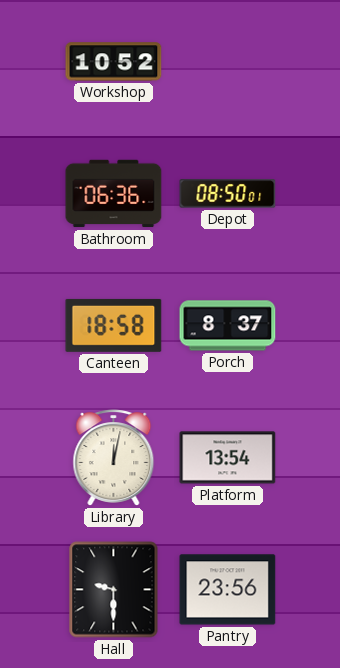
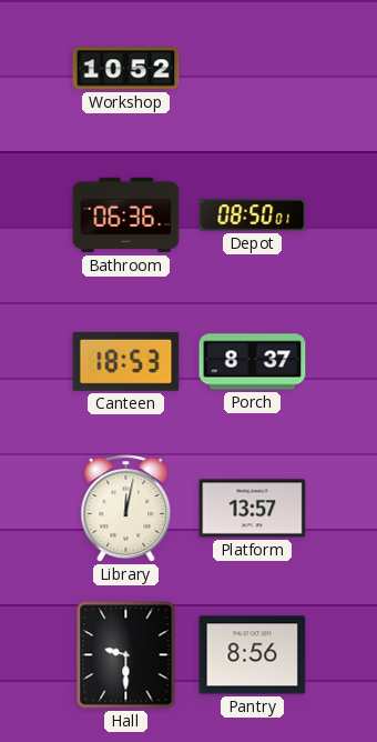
Canteen: 18:58 -> 18:53 (126, 361)
Platform: 13:54 -> 13:57 (253, 509)
Pantry: 23:56 -> 8:56 (253, 655)
